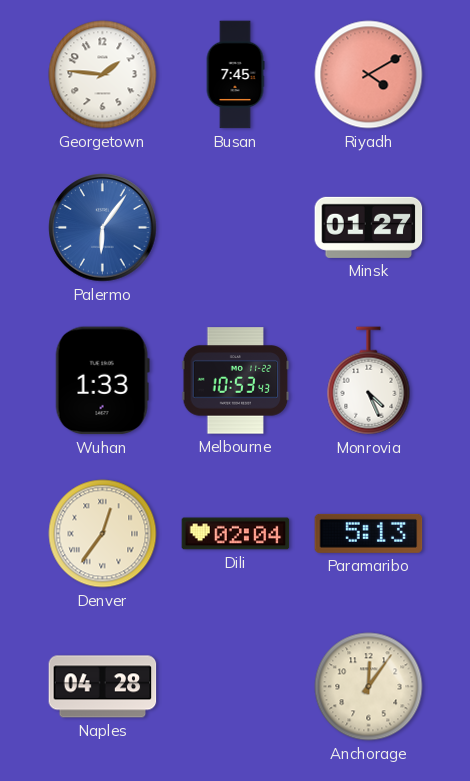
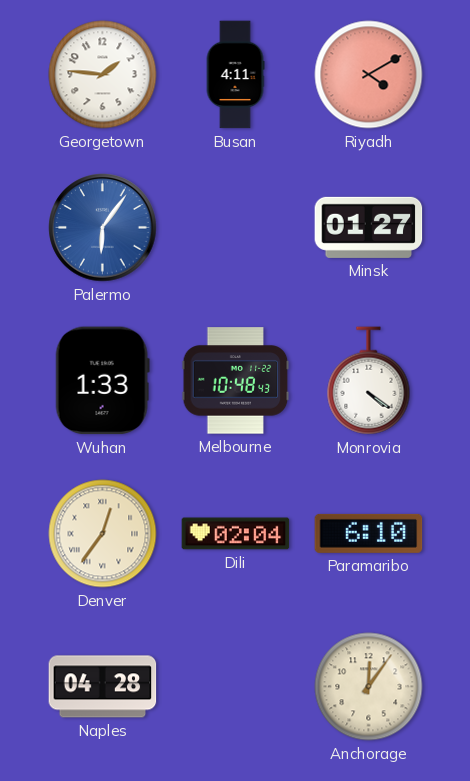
Busan: 7:45 -> 4:11 (235, 75)
Melbourne: 10:53 -> 10:48 (236, 381)
Monrovia: 4:26 -> 4:21 (369, 381)
Paramaribo: 5:13 -> 6:10 (369, 533)
